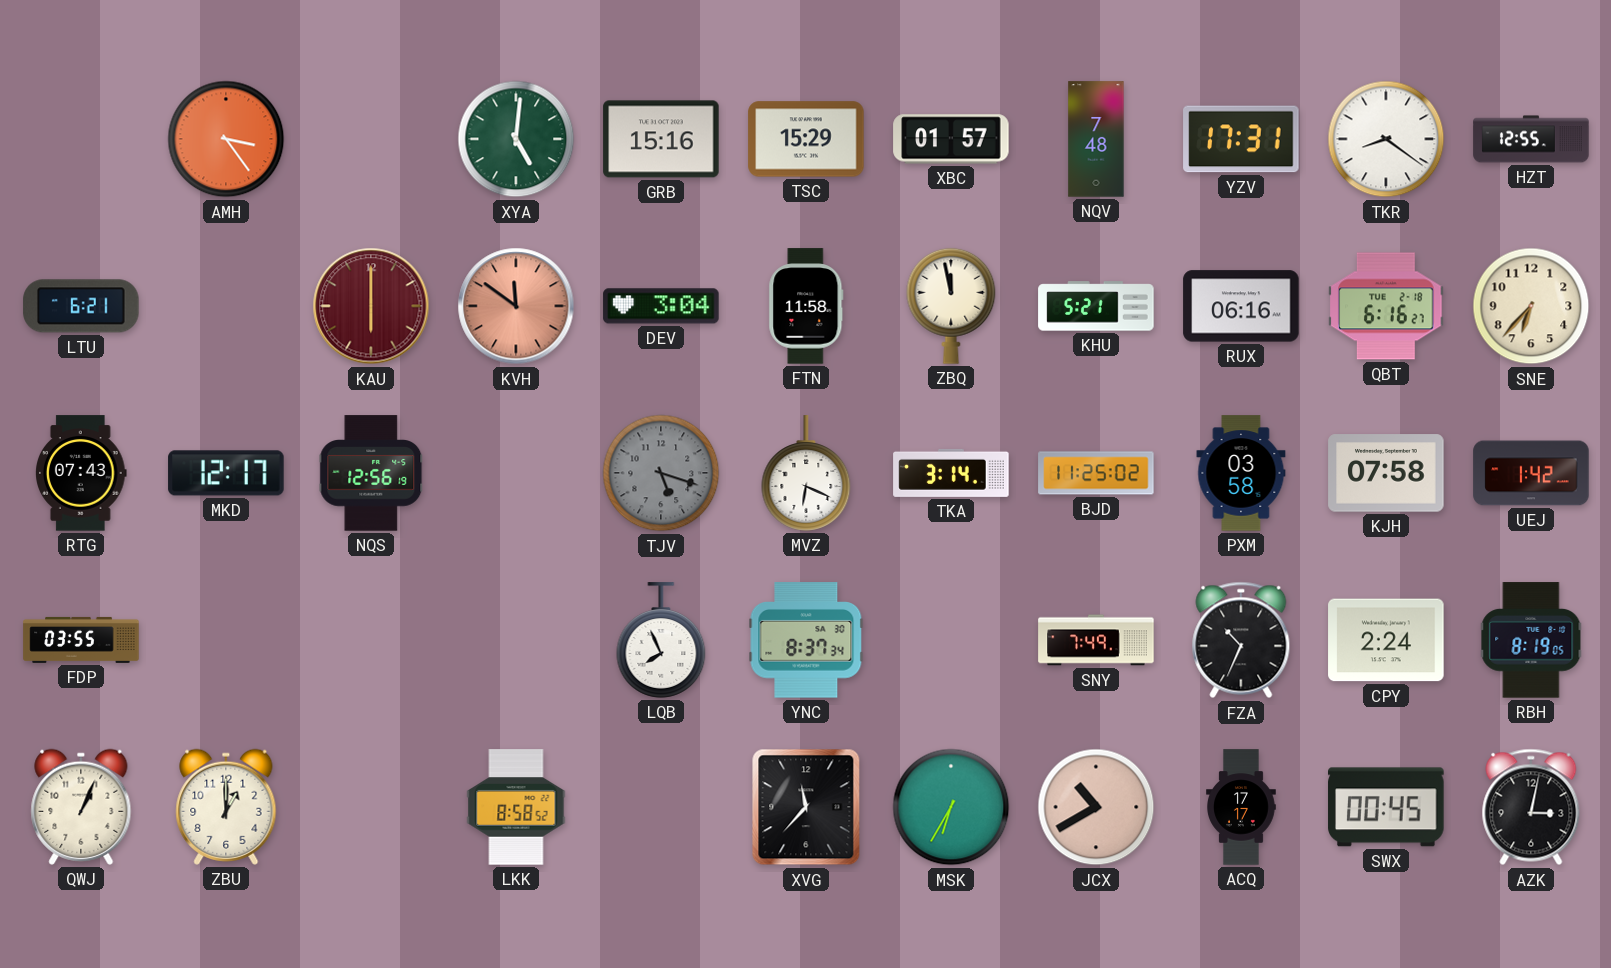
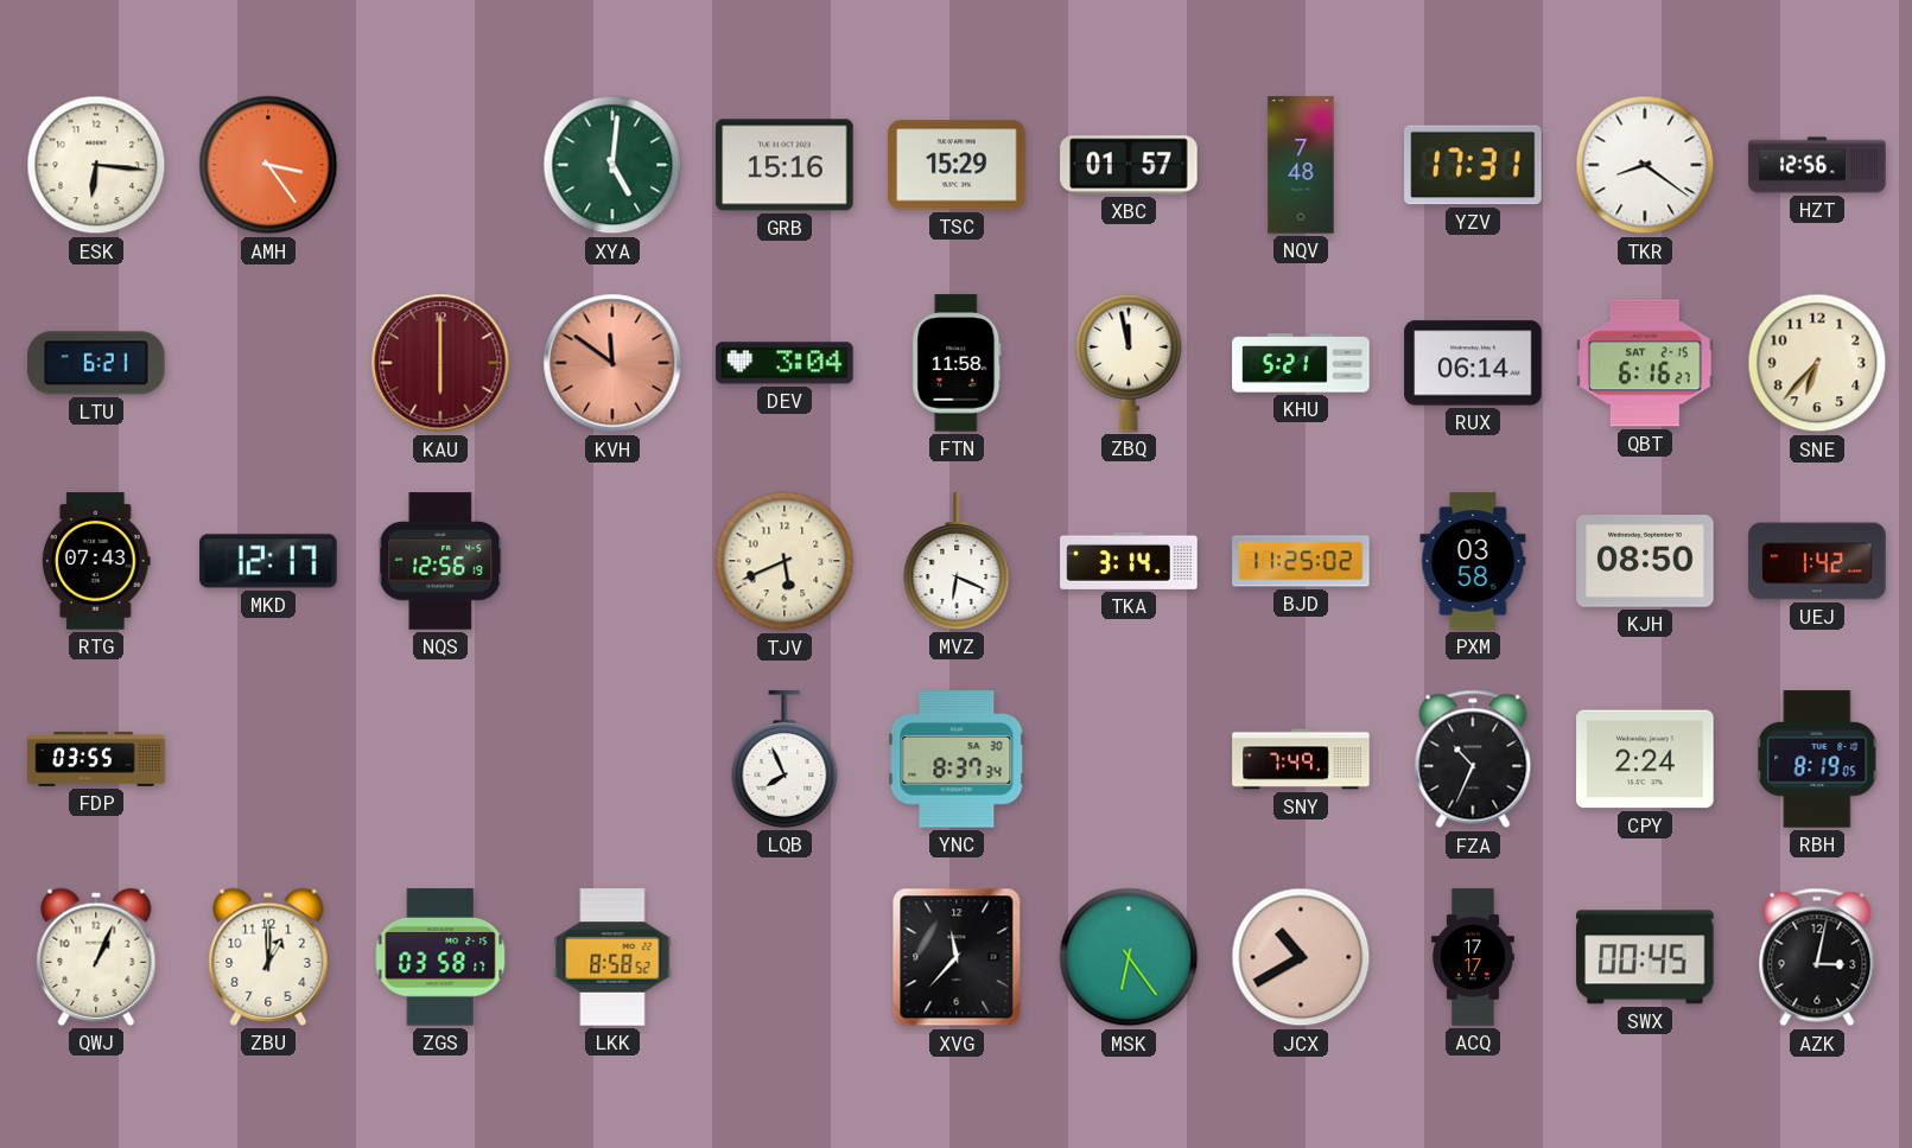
ESK: none -> 6:16 (96, 165)
HZT: 12:55 -> 12:56 (1817, 165)
RUX: 06:16 -> 06:14 (1473, 363)
QBT date: TUE 2-18 -> SAT 2-15 (1645, 363)
TJV: 5:18 -> 5:41 (785, 561)
TJV dial: grey -> cream (785, 561)
KJH: 07:58 -> 08:50 (1645, 561)
ZGS: none -> 03:58 (440, 957)
MSK: 6:35 -> 6:24 (1129, 957)
